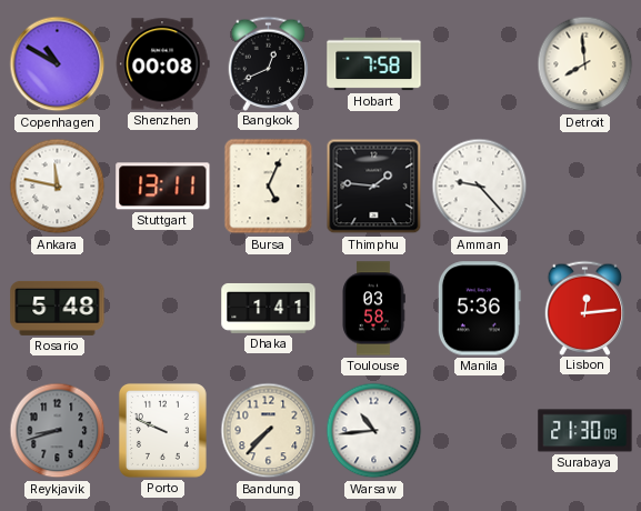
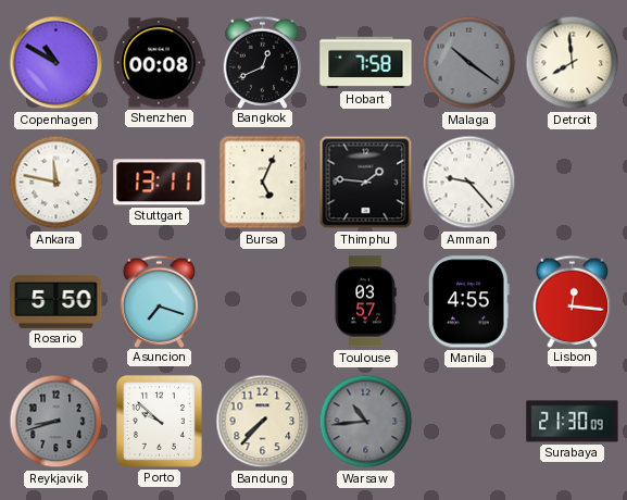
Malaga: none -> 10:21 (469, 63)
Rosario: 5:48 -> 5:50 (57, 301)
Asuncion: none -> 7:18 (160, 301)
Dhaka: 1:41 -> none (269, 308)
Toulouse: 03:58 -> 03:57 (365, 302)
Manila: 5:36 -> 4:55 (468, 302)
Lisbon: 12:14 -> 12:16 (573, 301)
Porto: 9:49 -> 9:52 (159, 421)
Warsaw dial: white -> grey (366, 422)
